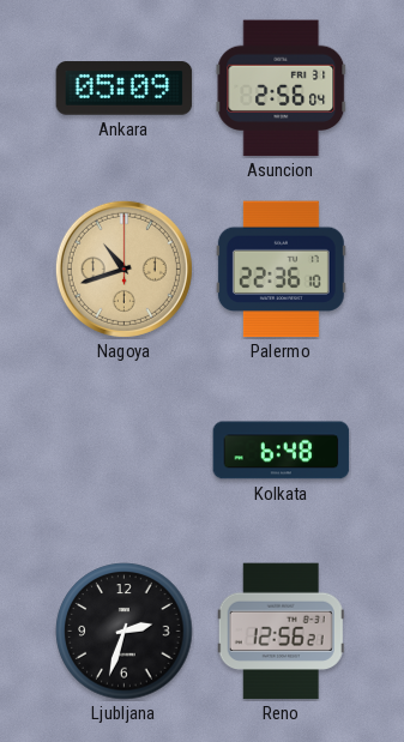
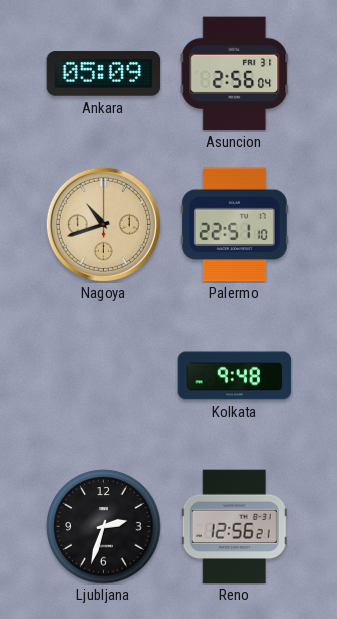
Palermo: 22:36 -> 22:51 (234, 225)
Kolkata: 6:48 -> 9:48 (235, 376)
